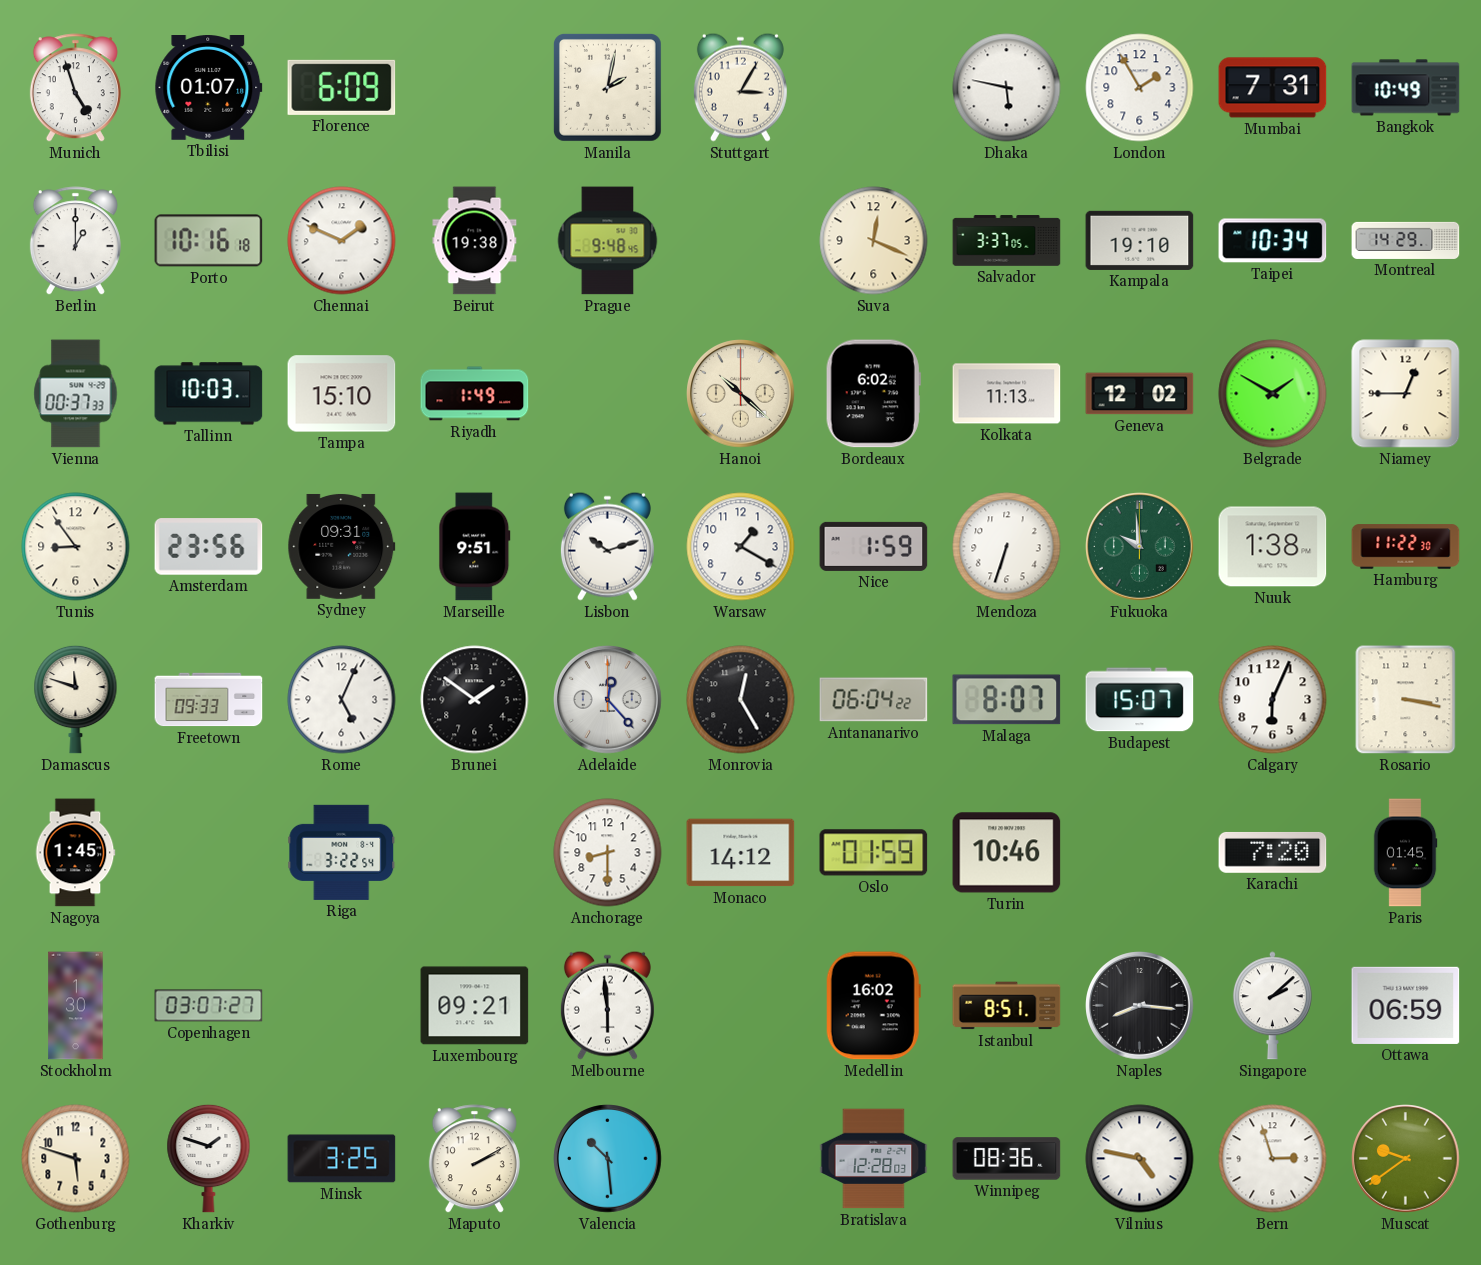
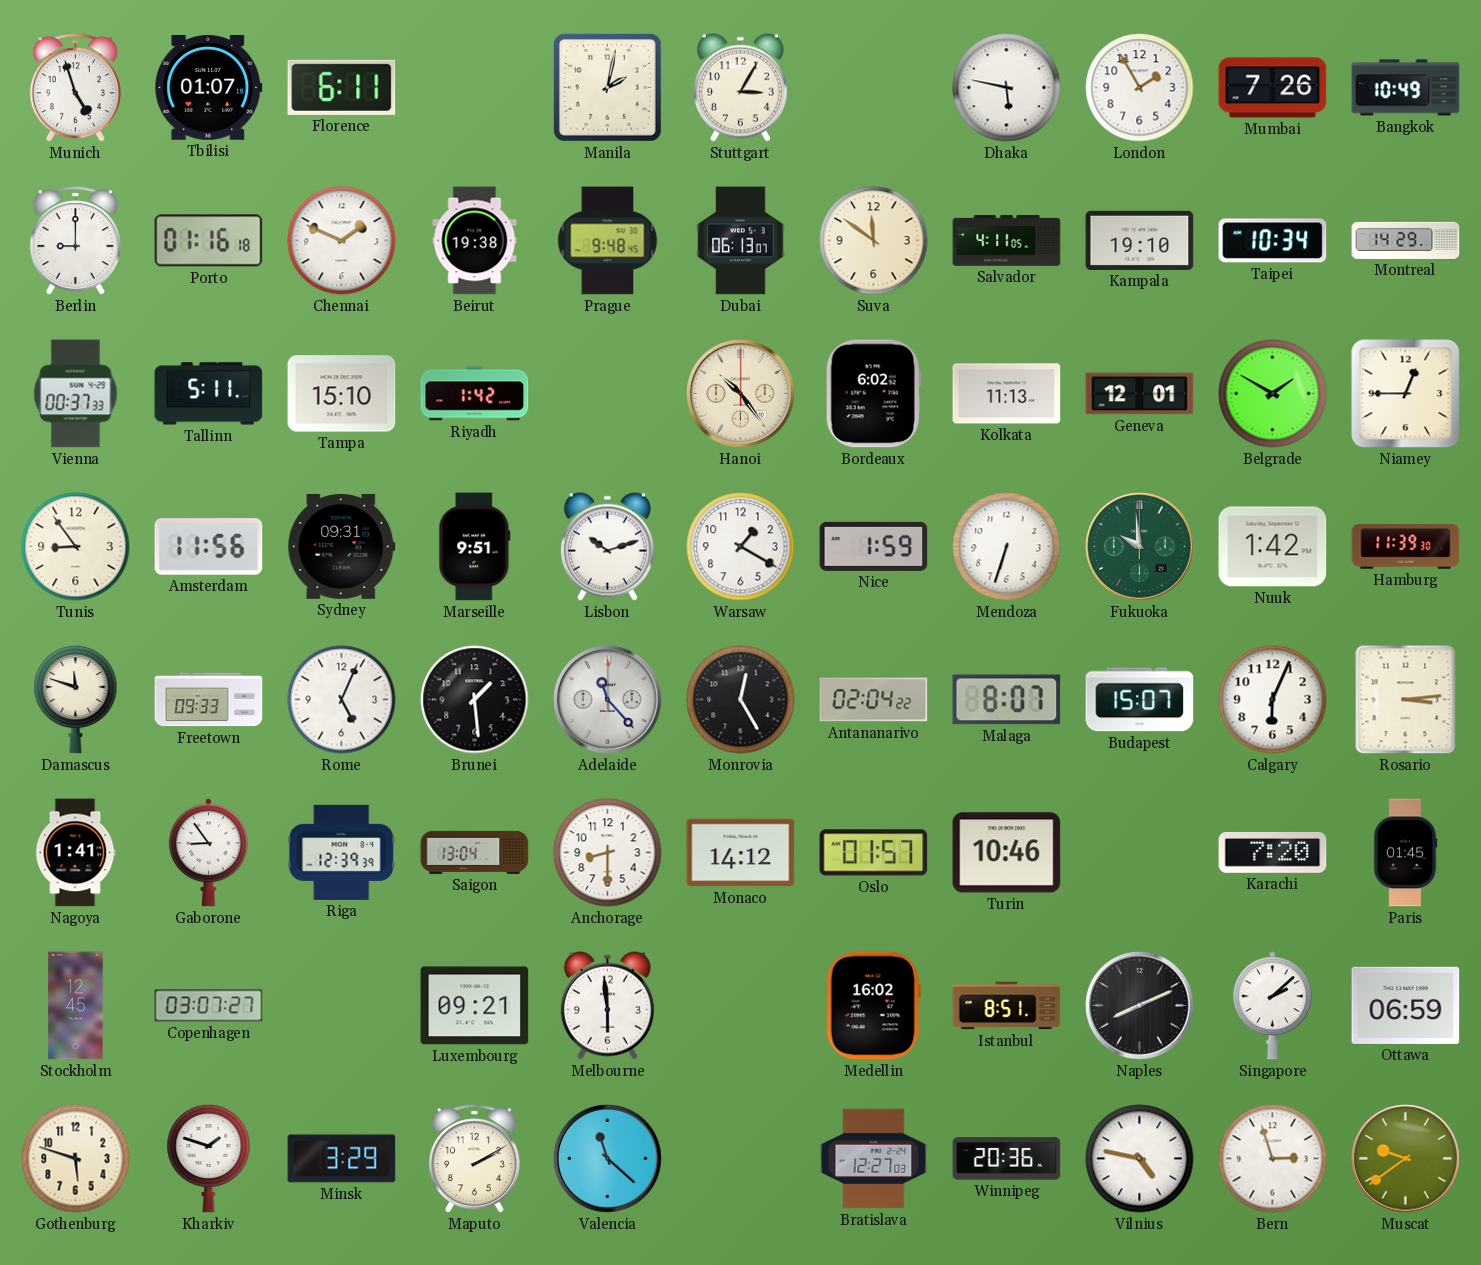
Florence: 6:09 -> 6:11 (342, 87)
Mumbai: 7:31 -> 7:26 (1273, 88)
Berlin: 1:00 -> 9:00 (75, 241)
Porto: 10:16 -> 01:16 (209, 241)
Dubai: none -> 06:13 (741, 241)
Suva: 12:19 -> 11:51 (874, 241)
Salvador: 3:37 -> 4:11 (1007, 241)
Tallinn: 10:03 -> 5:11 (209, 394)
Riyadh: 1:49 -> 1:42 (475, 394)
Hanoi: 10:22 -> 10:24 (741, 394)
Geneva: 12:02 -> 12:01 (1140, 394)
Amsterdam: 23:56 -> 11:56 (209, 547)
Nuuk: 1:38 -> 1:42 (1273, 547)
Hamburg: 11:22 -> 11:39 (1406, 547)
Brunei: 1:51 -> 1:29 (475, 700)
Adelaide: 12:23 -> 11:23 (608, 700)
Antananarivo: 06:04 -> 02:04 (874, 700)
Rosario: 3:17 -> 3:14 (1406, 700)
Nagoya: 1:45 -> 1:41 (75, 853)
Gaborone: none -> 8:54 (208, 853)
Riga: 3:22 -> 12:39 (342, 852)
Saigon: none -> 13:04 (475, 852)
Oslo: 01:59 -> 01:57 (874, 853)
Stockholm: 1:30 -> 12:45 (76, 1006)
Naples: 8:16 -> 8:11 (1140, 1006)
Minsk: 3:25 -> 3:29 (342, 1159)
Valencia: 10:29 -> 11:22 (608, 1159)
Bratislava: 12:28 -> 12:27 (874, 1159)
Winnipeg: 08:36 -> 20:36 (1007, 1159)
